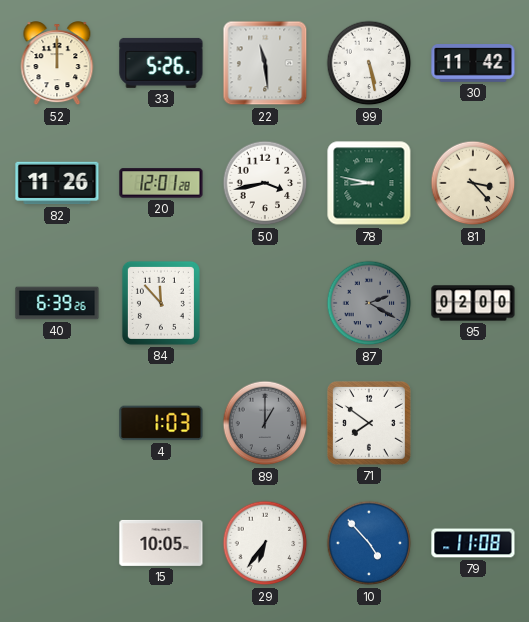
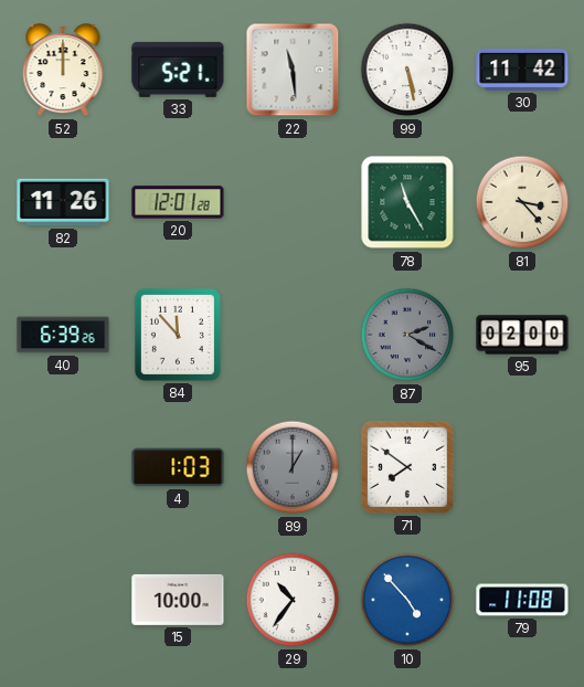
33: 5:26 -> 5:21 (178, 70)
50: 3:43 -> none (265, 183)
78: 8:47 -> 11:25 (407, 202)
15: 10:05 -> 10:00 (178, 600)
29: 6:36 -> 10:36 (293, 600)
